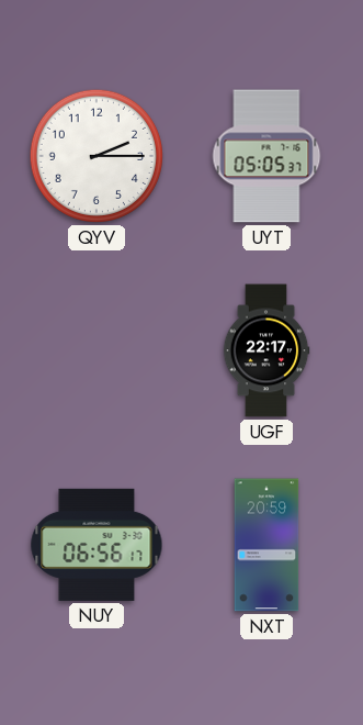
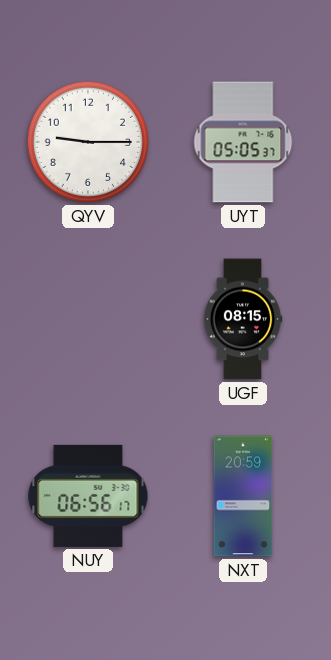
QYV: 2:15 -> 9:15 (88, 142)
UGF: 22:17 -> 08:15 (243, 319)
